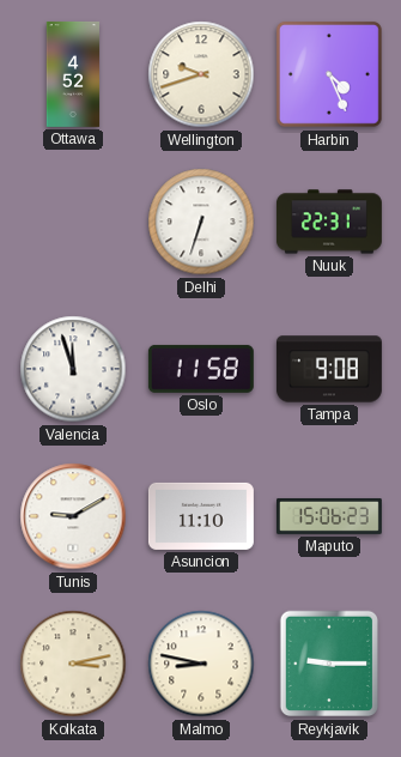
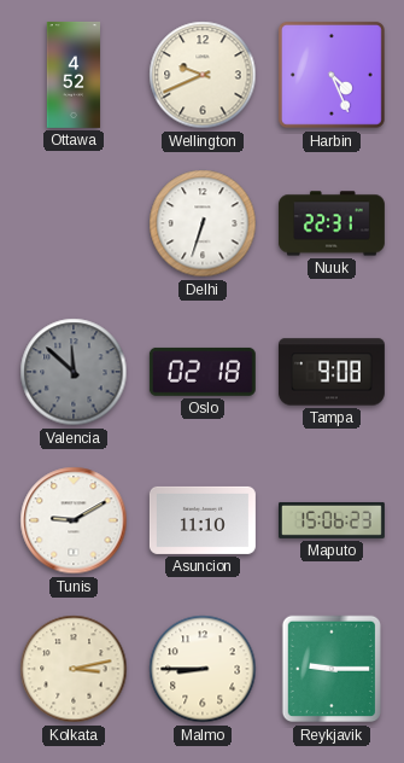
Wellington: 9:42 -> 9:41 (203, 75)
Valencia: 11:57 -> 11:52 (74, 372)
Valencia dial: white -> grey (74, 372)
Oslo: 11:58 -> 02:18 (203, 372)
Malmo: 8:47 -> 8:45 (203, 669)
